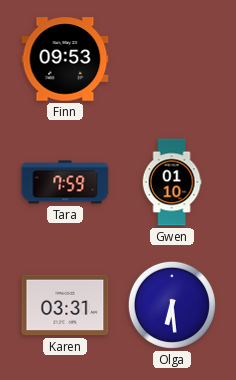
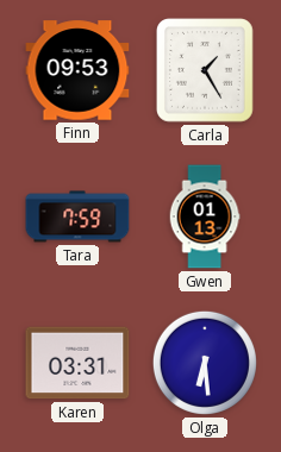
Carla: none -> 1:25 (206, 70)
Gwen: 01:10 -> 01:13 (205, 216)
